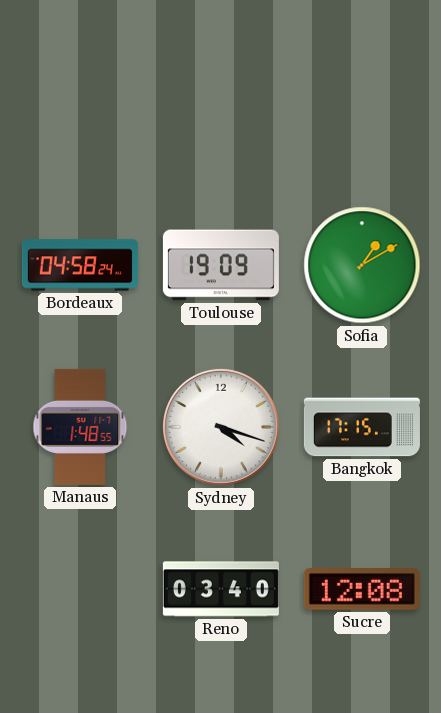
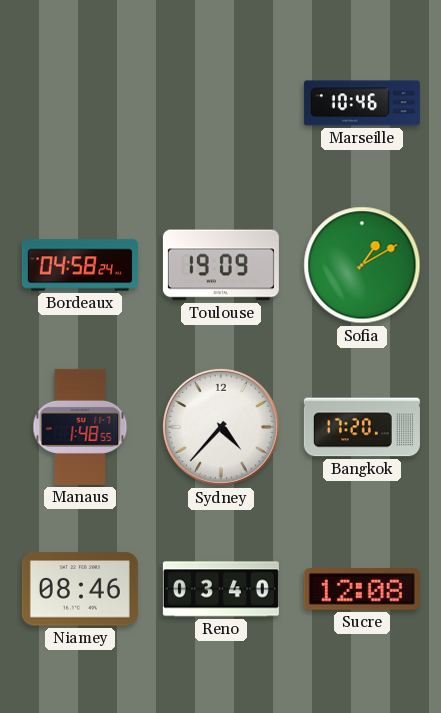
Marseille: none -> 10:46 (362, 103)
Sydney: 4:18 -> 4:37 (221, 427)
Bangkok: 17:15 -> 17:20 (362, 427)
Niamey: none -> 08:46 (80, 589)
